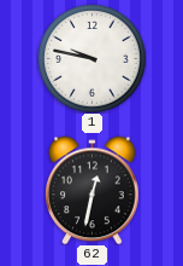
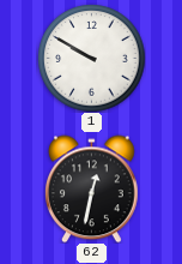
1: 9:47 -> 9:50 (91, 58)
